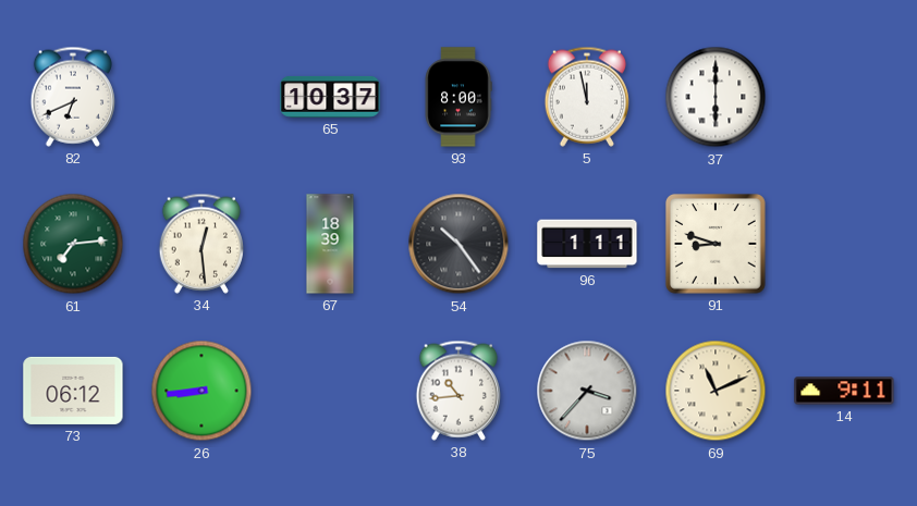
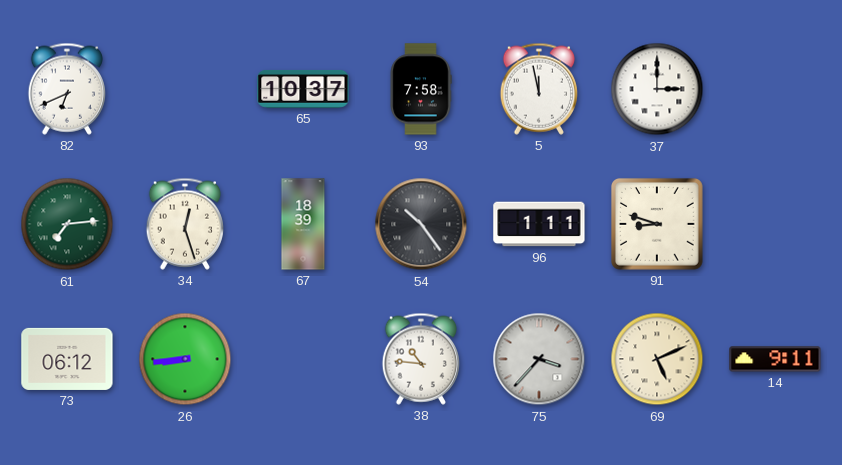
93: 8:00 -> 7:58 (421, 89)
37: 6:00 -> 3:00 (657, 89)
34: 12:29 -> 12:27 (185, 224)
38: 10:44 -> 10:46 (421, 359)
69: 11:11 -> 5:11 (657, 359)
